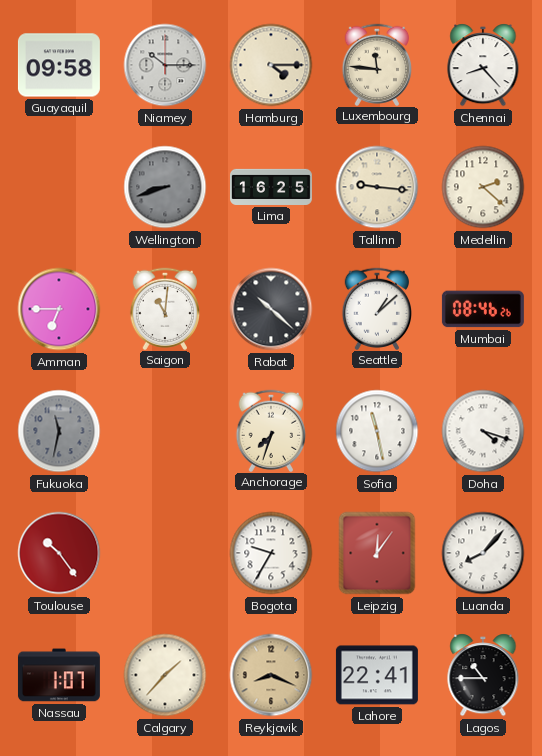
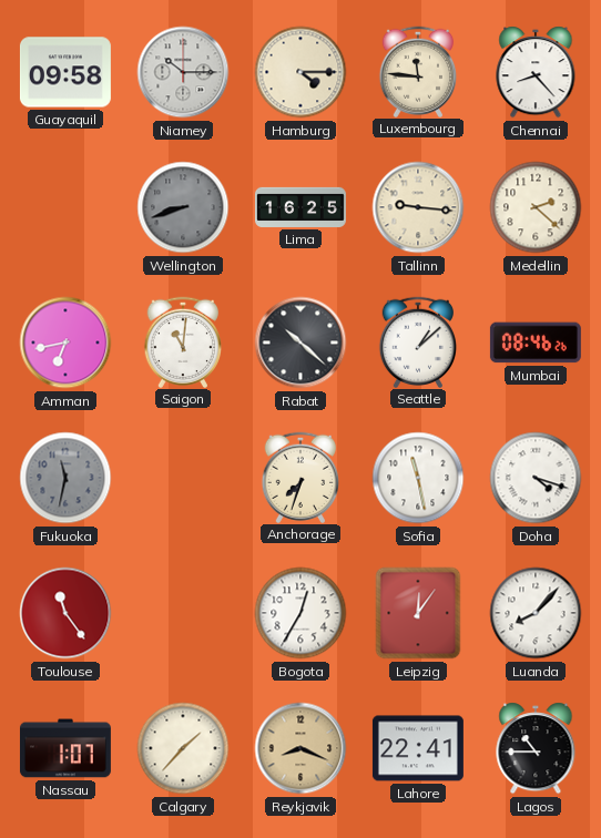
Amman: 6:45 -> 6:43 (65, 343)
Toulouse: 10:24 -> 11:24 (65, 613)
Bogota: 9:35 -> 12:35 (300, 613)
